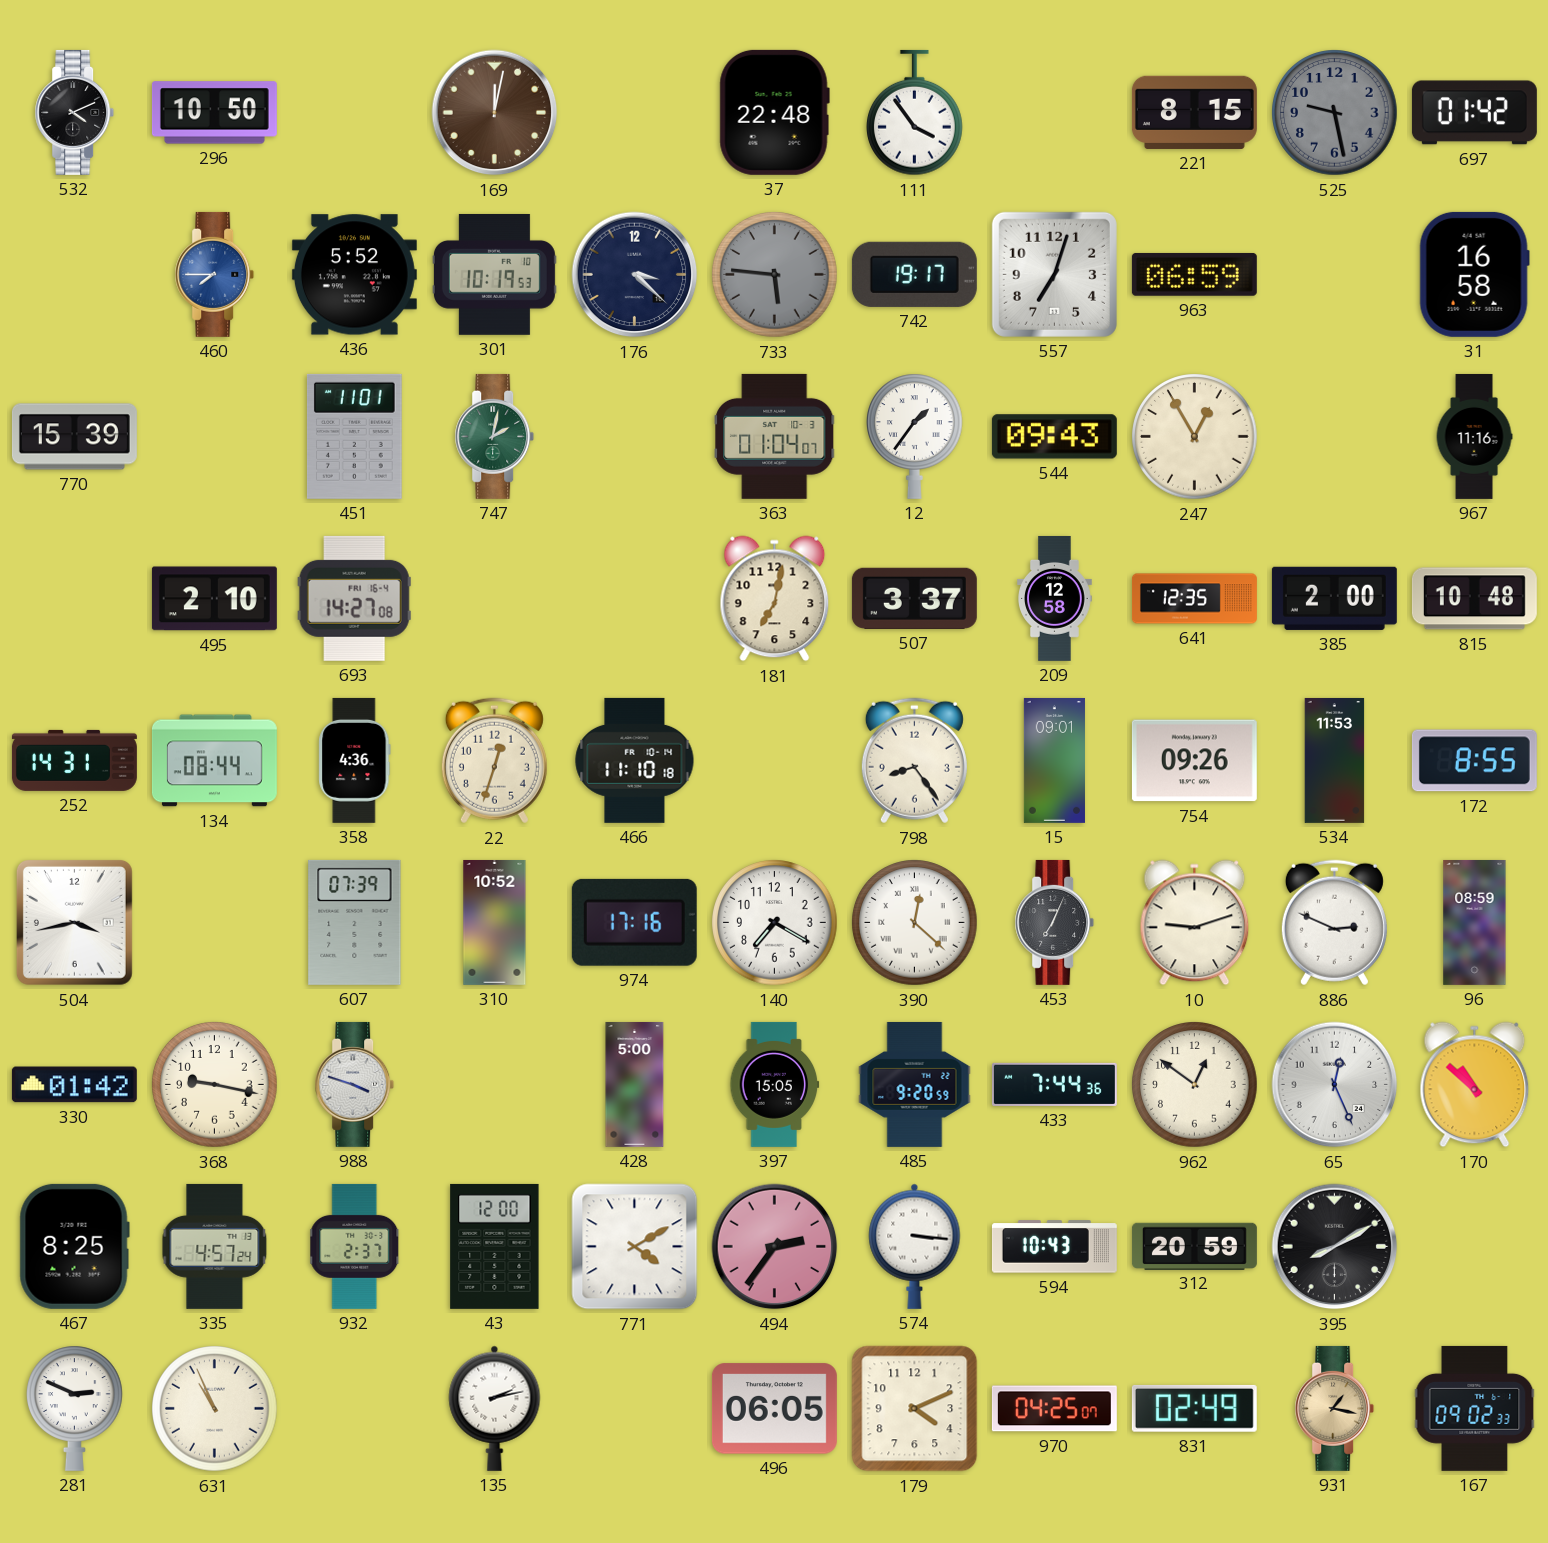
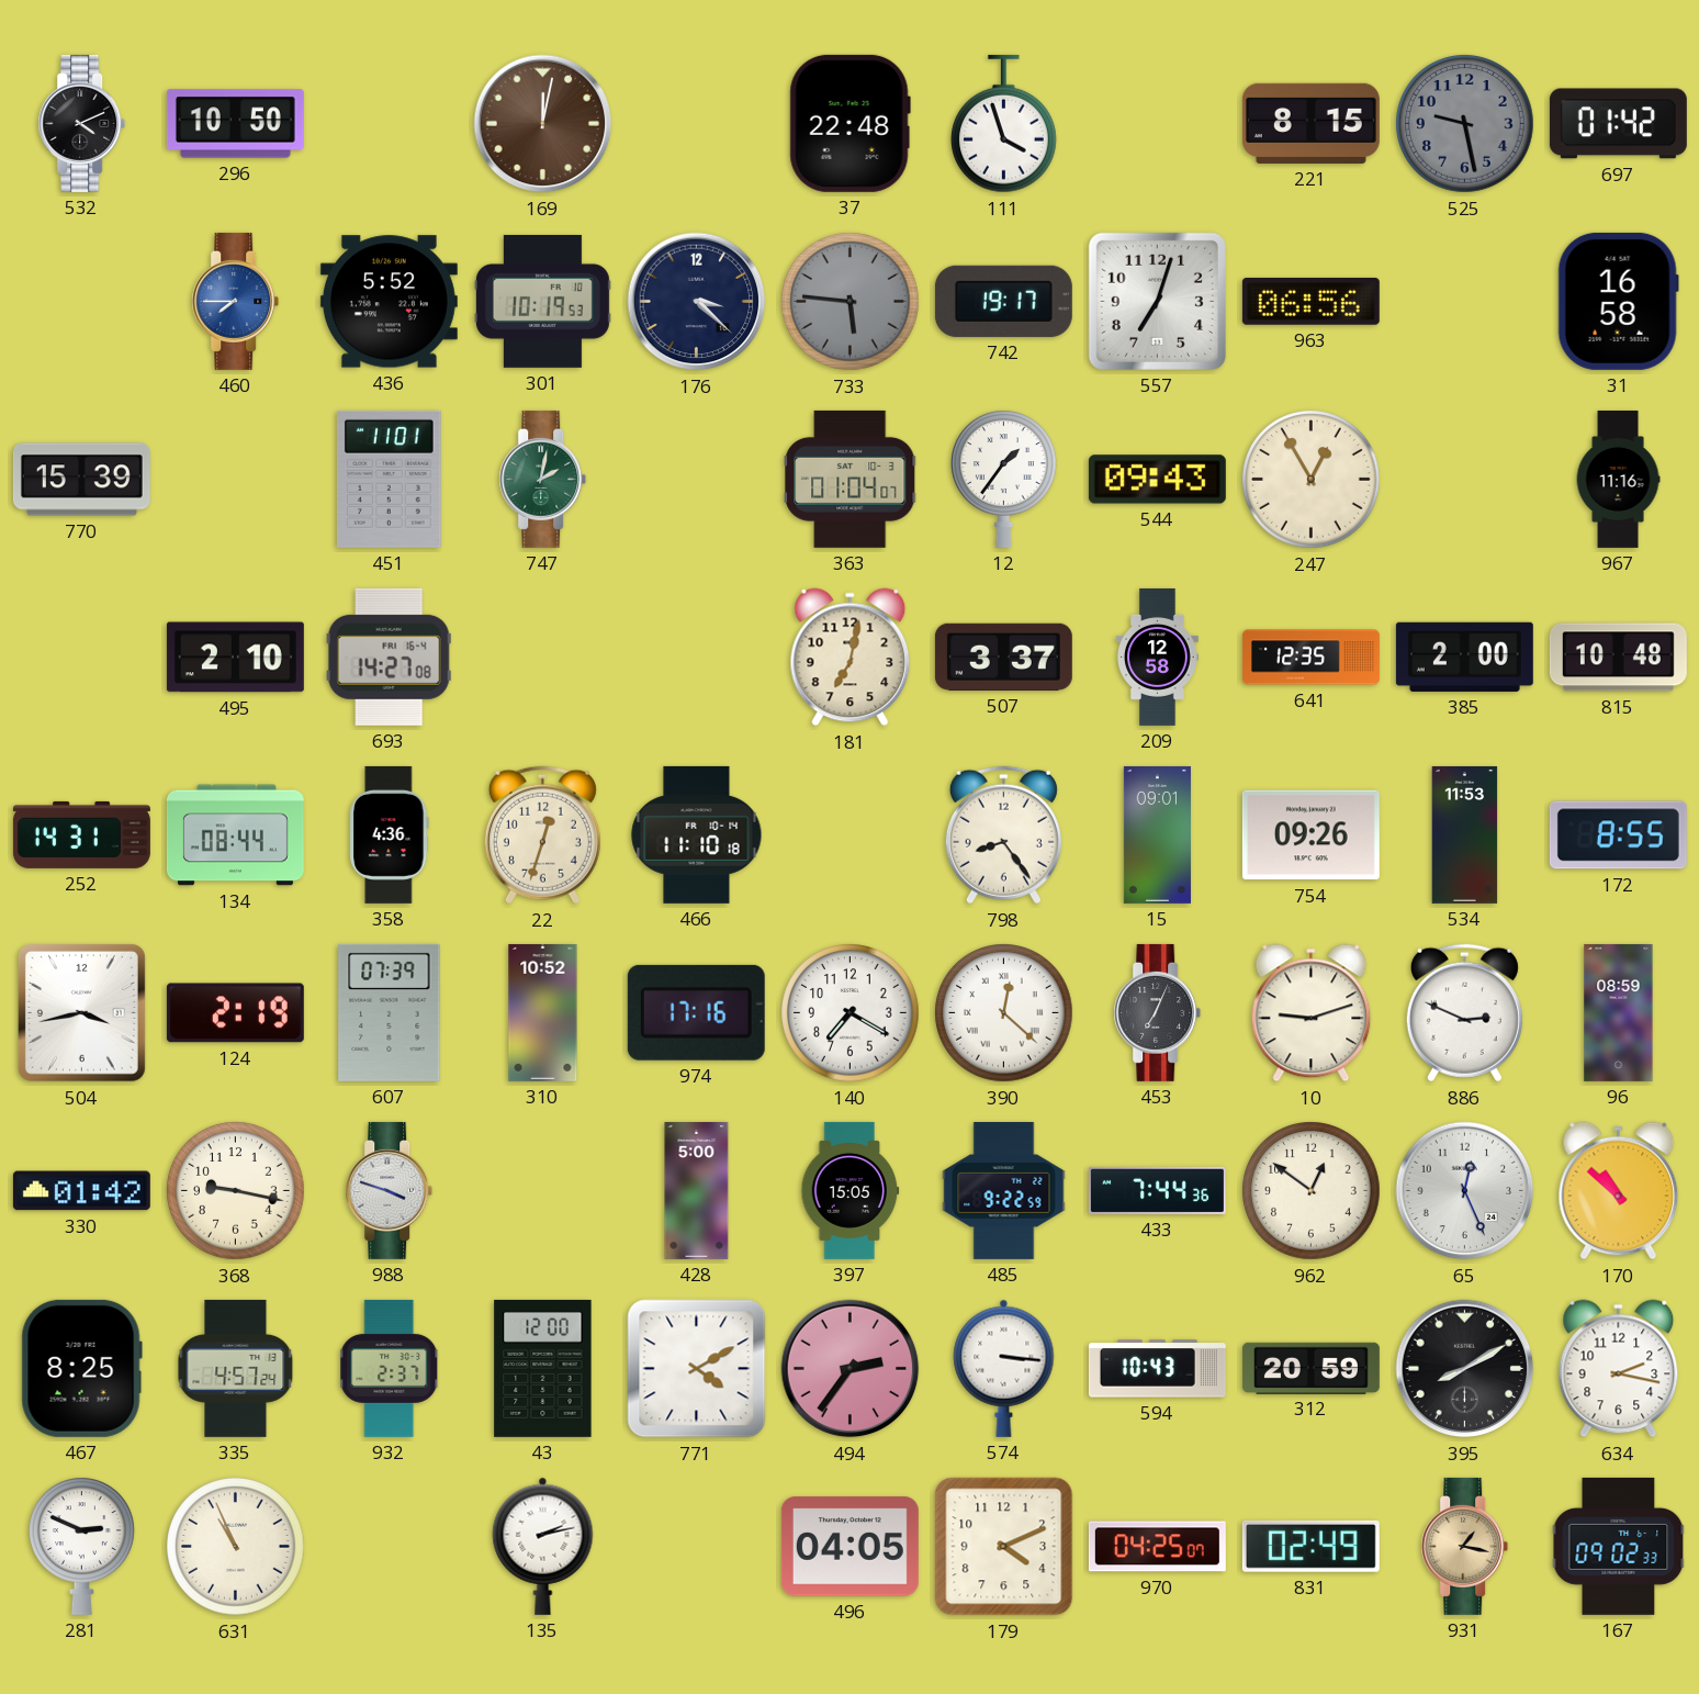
111: 3:54 -> 3:57 (1004, 124)
963: 06:59 -> 06:56 (1310, 301)
124: none -> 2:19 (235, 1013)
485: 9:20 -> 9:22 (1004, 1190)
634: none -> 2:17 (1619, 1369)
496: 06:05 -> 04:05 (849, 1547)
